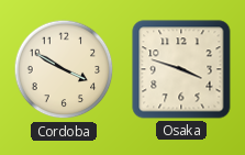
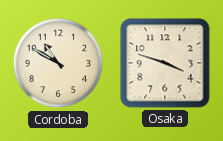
Cordoba: 3:50 -> 10:50 (58, 63)
